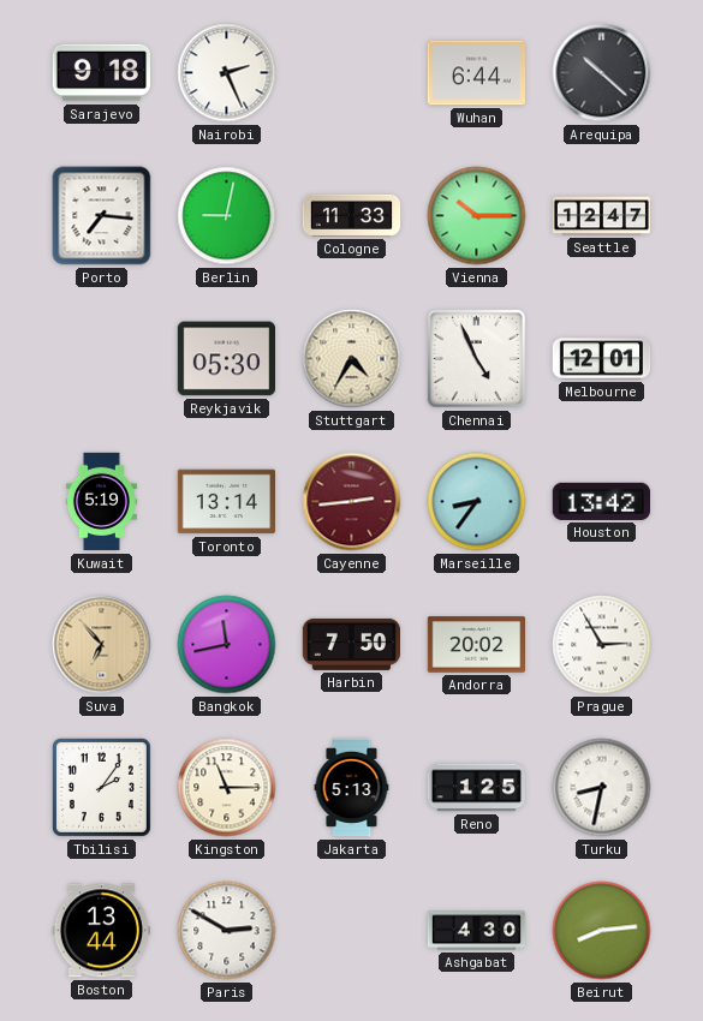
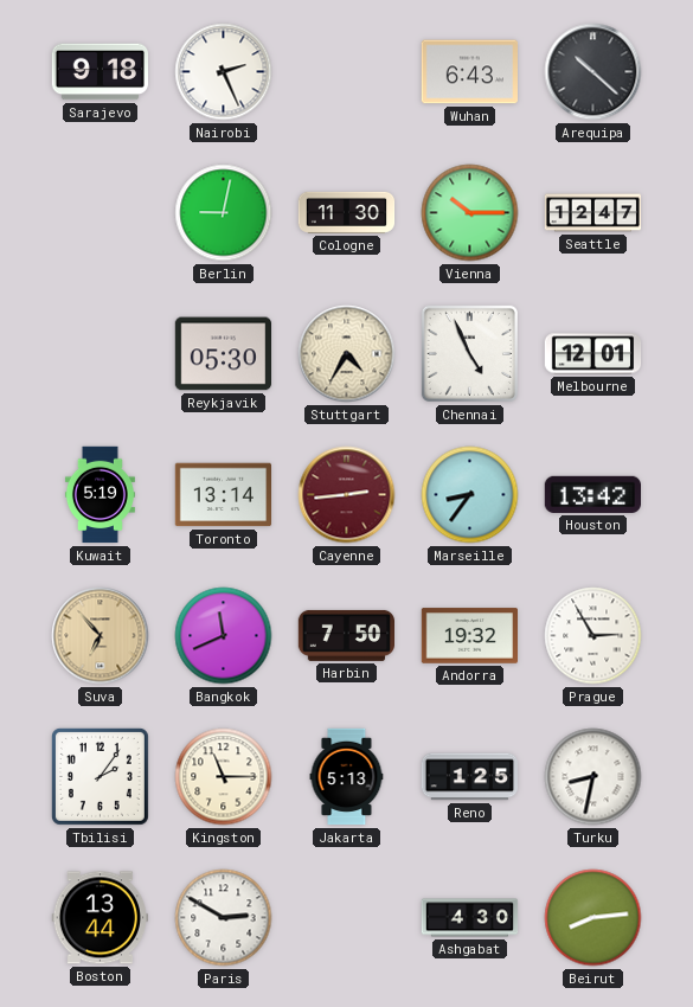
Wuhan: 6:44 -> 6:43 (469, 72)
Porto: 7:16 -> none (102, 216)
Cologne: 11:33 -> 11:30 (347, 212)
Bangkok: 11:43 -> 11:41 (224, 636)
Andorra: 20:02 -> 19:32 (469, 636)
